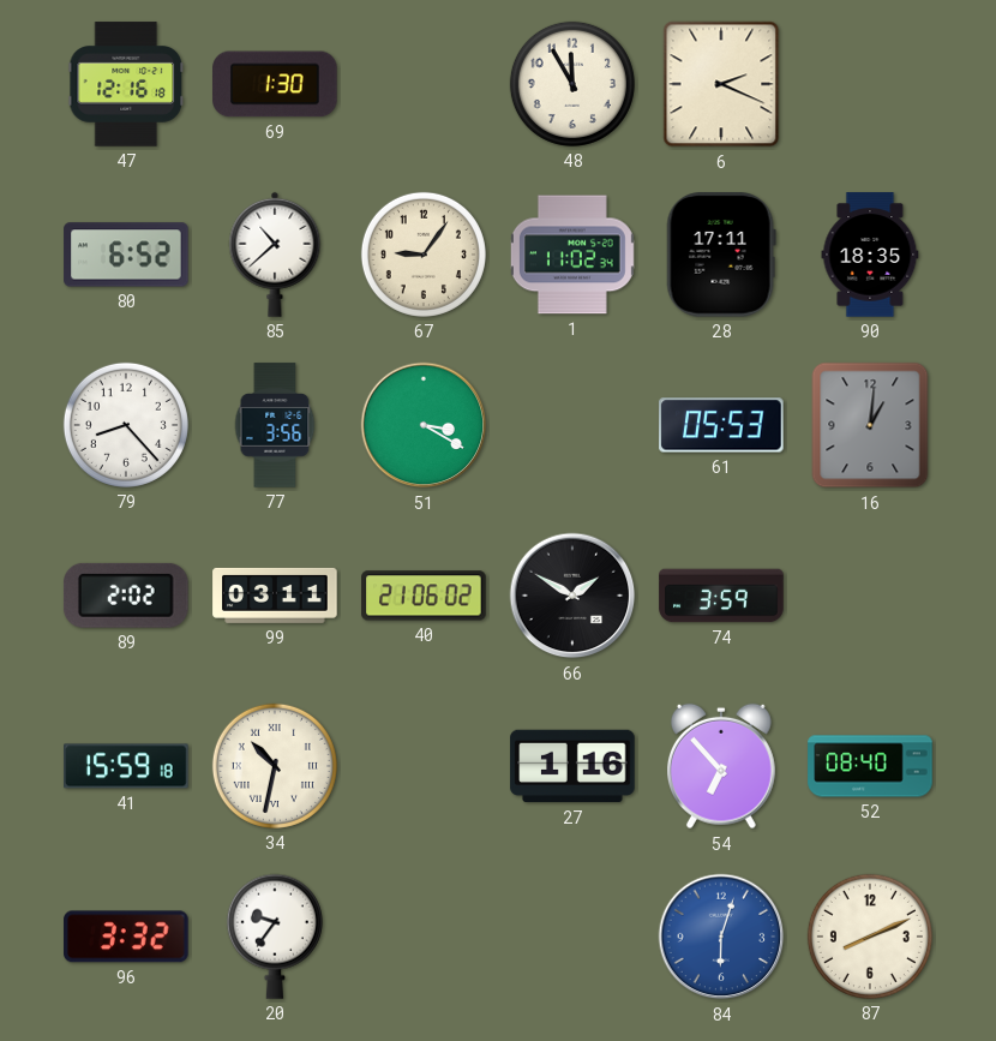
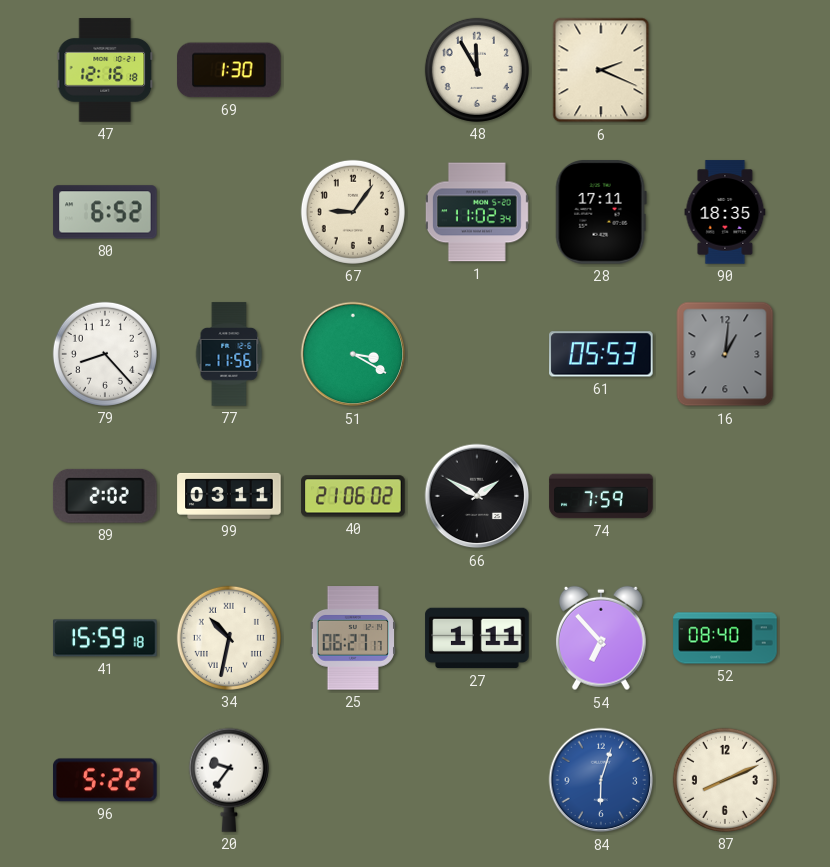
85: 10:38 -> none (275, 255)
77: 3:56 -> 11:56 (229, 354)
74: 3:59 -> 7:59 (601, 496)
25: none -> 06:27 (353, 638)
27: 1:16 -> 1:11 (477, 638)
96: 3:32 -> 5:22 (105, 780)
